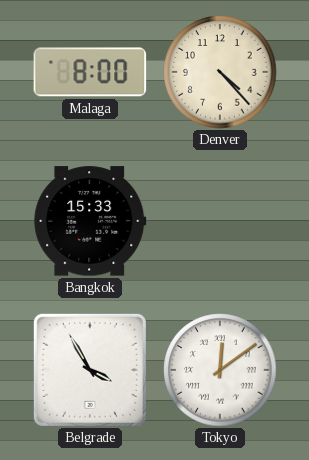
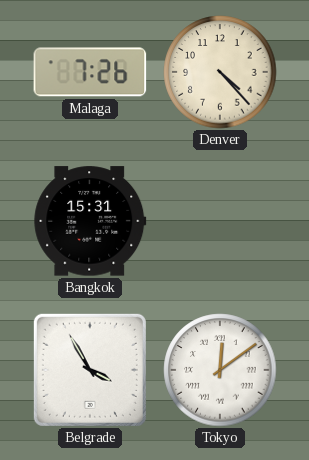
Malaga: 8:00 -> 7:26 (90, 72)
Bangkok: 15:33 -> 15:31 (90, 221)
